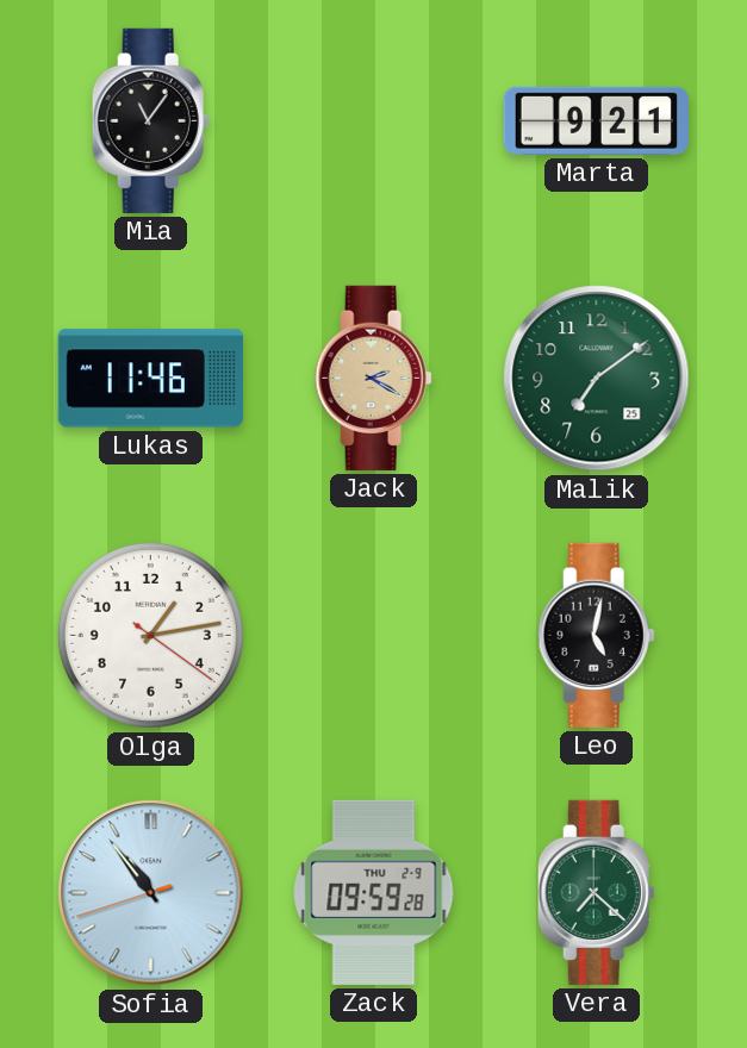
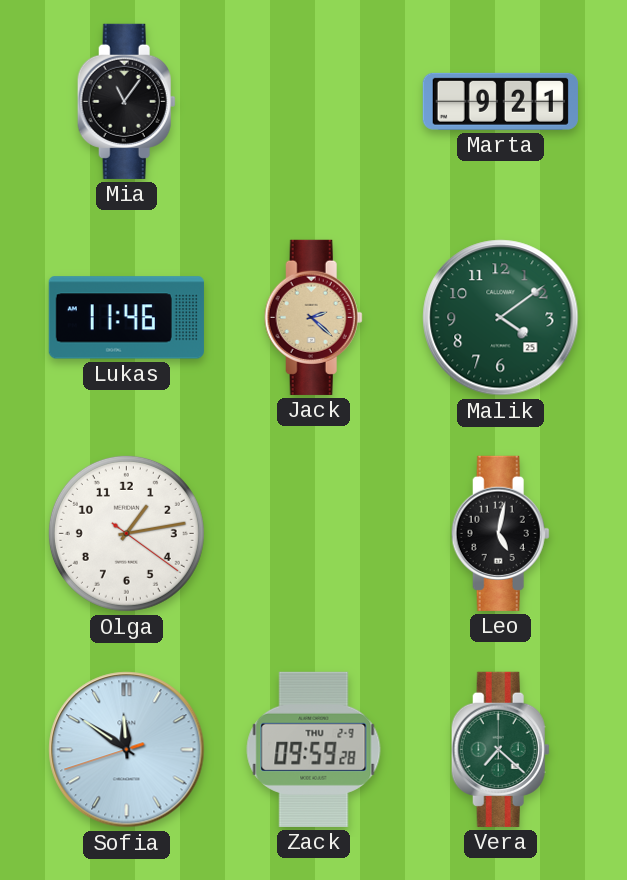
Jack: 2:20 -> 2:22 (313, 317)
Malik: 7:09 -> 4:09 (501, 318)
Sofia: 10:53 -> 11:50 (127, 750)
